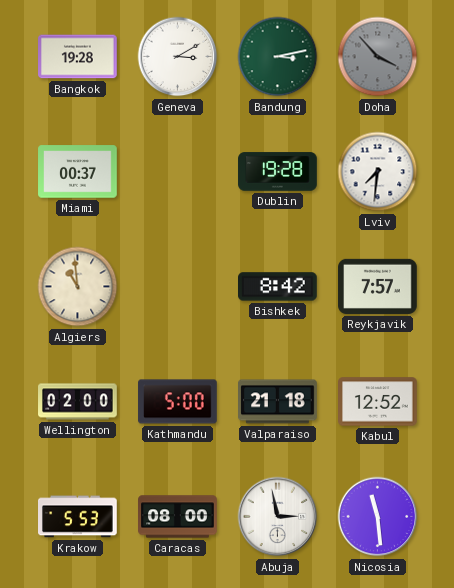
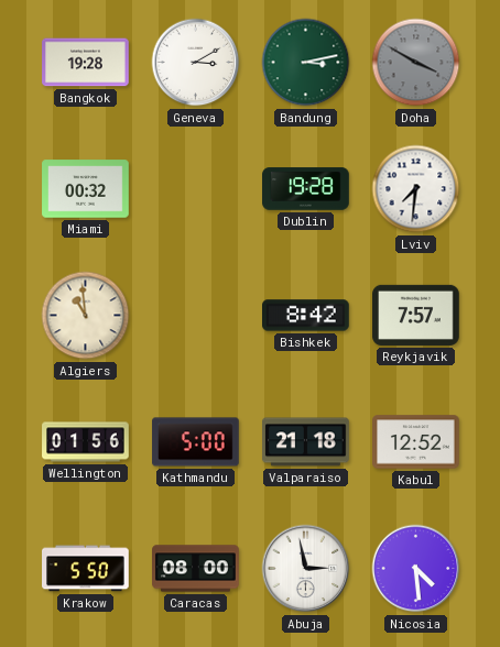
Doha: 3:53 -> 3:50 (416, 63)
Miami: 00:37 -> 00:32 (86, 189)
Wellington: 02:00 -> 01:56 (86, 442)
Krakow: 5:53 -> 5:50 (86, 569)
Nicosia: 11:29 -> 4:29 (416, 569)
